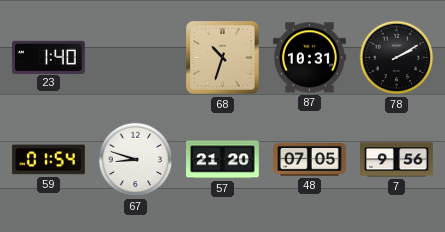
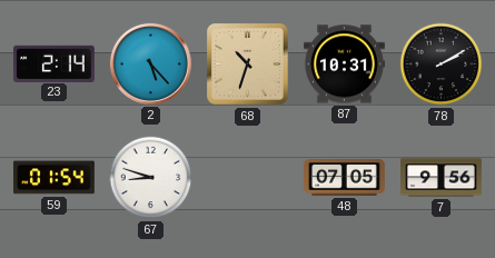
23: 1:40 -> 2:14 (53, 63)
2: none -> 5:23 (150, 63)
57: 21:20 -> none (223, 160)
